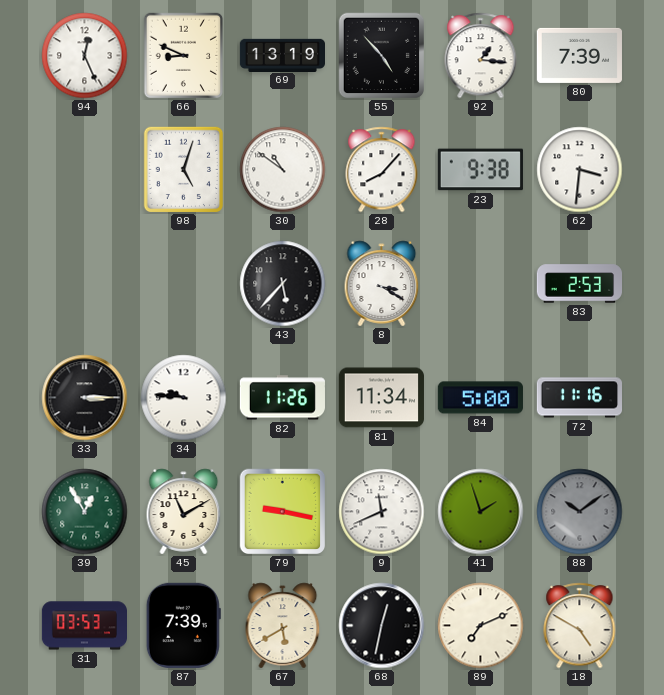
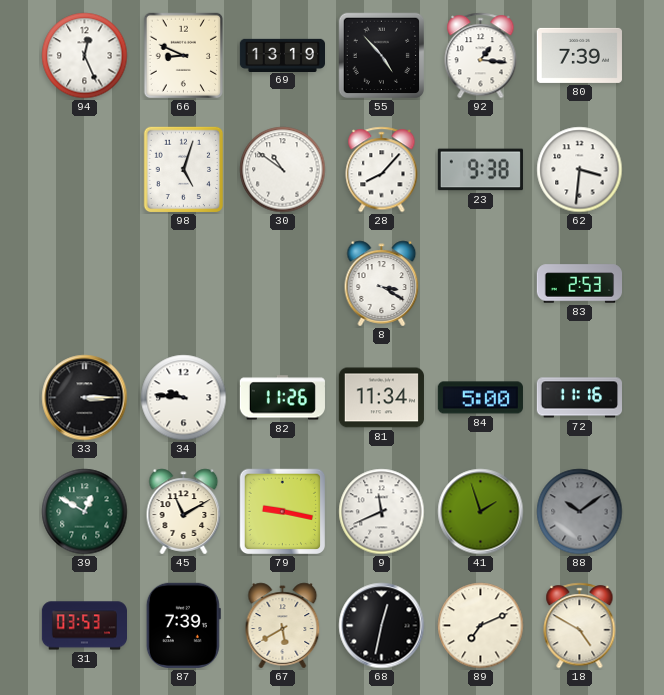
43: 5:37 -> none (283, 284)
39: 12:55 -> 12:50 (85, 512)
